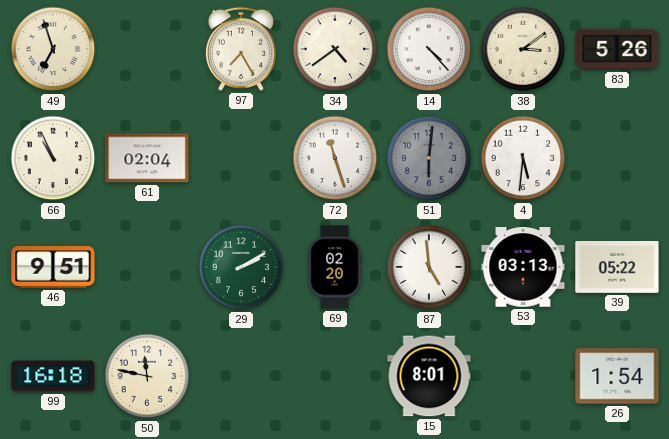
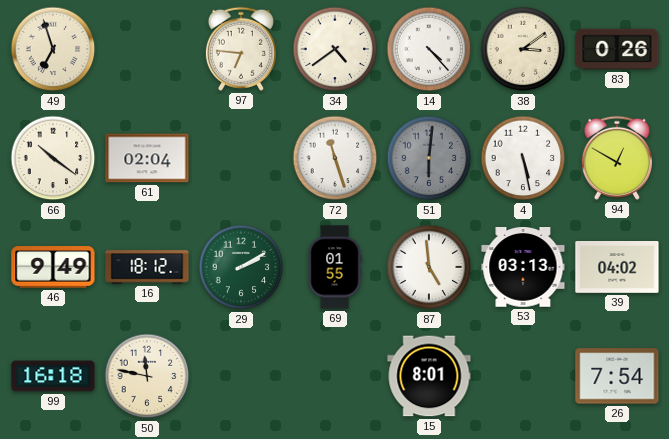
97: 7:25 -> 6:46 (241, 49)
83: 5:26 -> 0:26 (617, 49)
66: 10:56 -> 10:21 (53, 158)
4: 5:31 -> 5:28 (523, 158)
94: none -> 12:50 (617, 158)
46: 9:51 -> 9:49 (53, 267)
16: none -> 18:12 (147, 267)
69: 02:20 -> 01:55 (335, 267)
39: 05:22 -> 04:02 (617, 268)
26: 1:54 -> 7:54 (617, 376)
